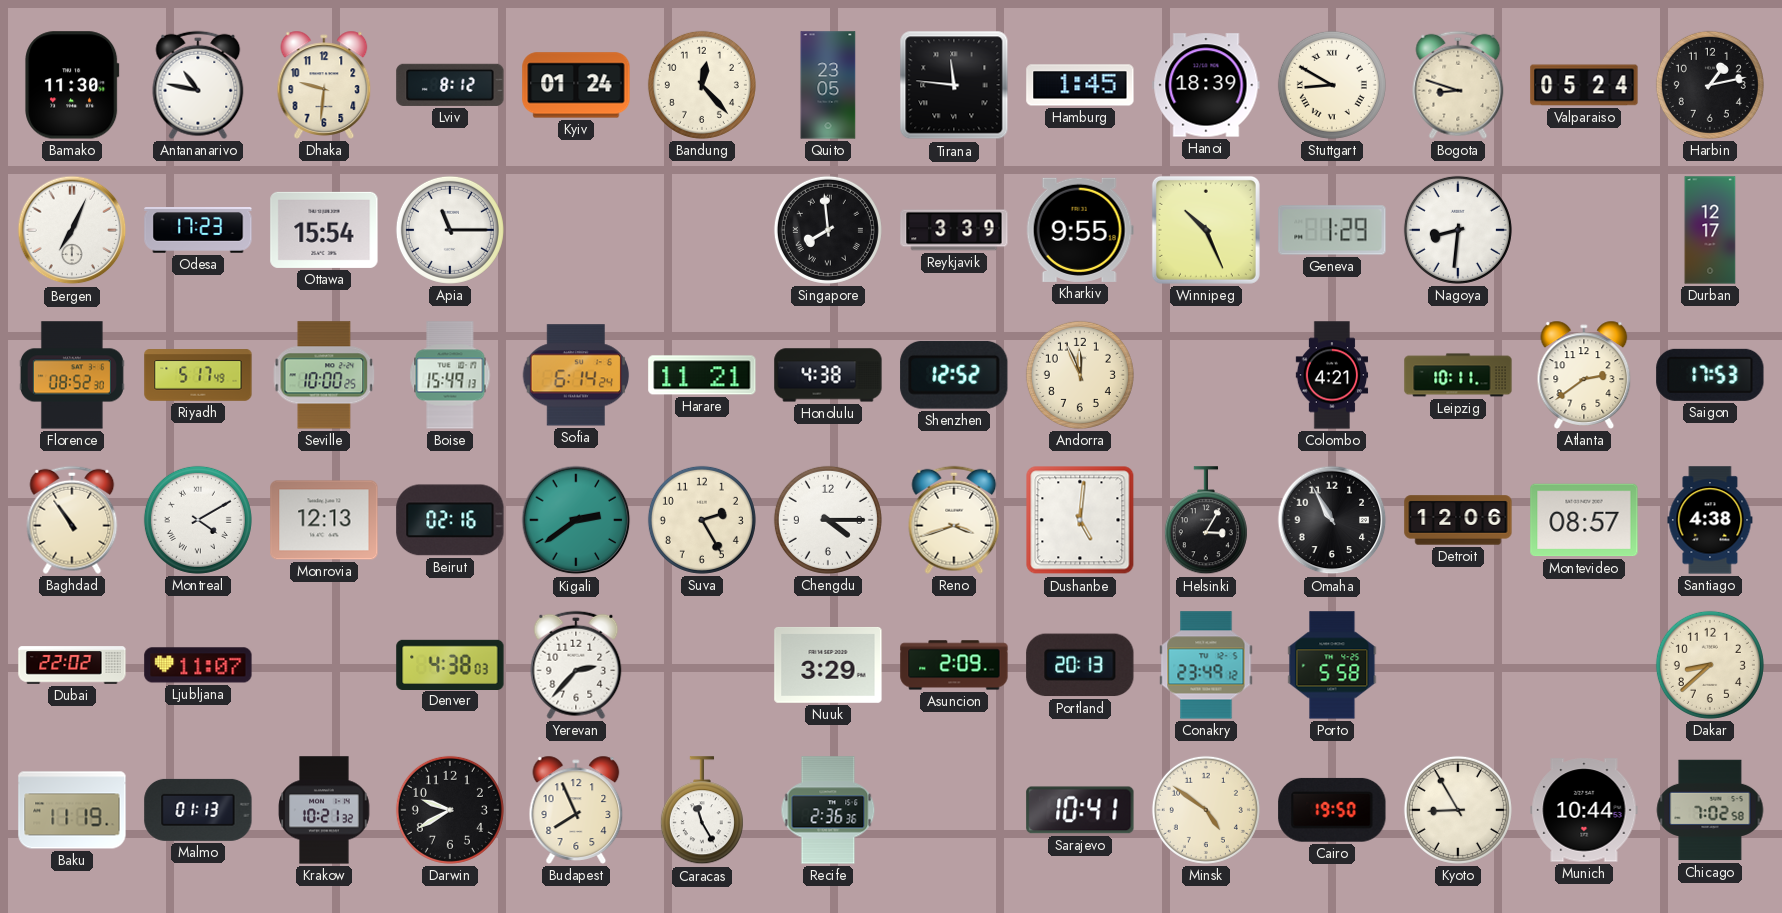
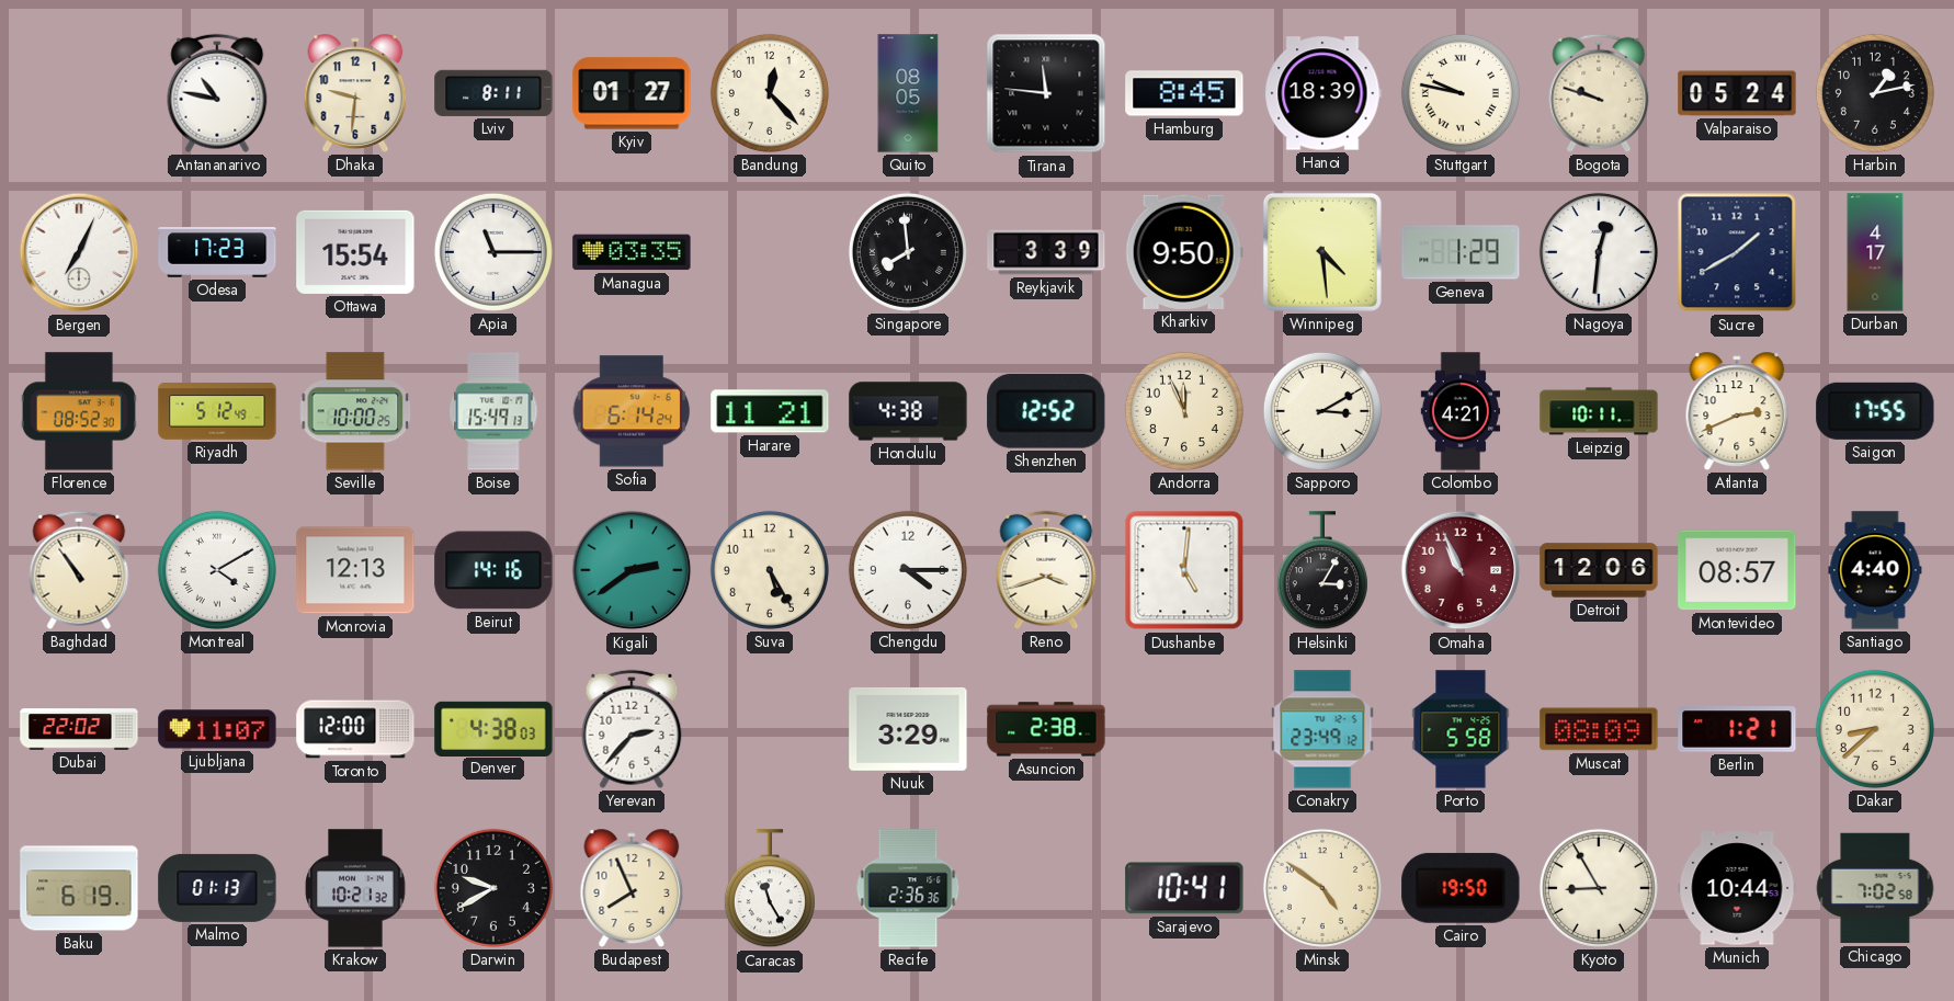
Bamako: 11:30 -> none (72, 85)
Lviv: 8:12 -> 8:11 (493, 93)
Kyiv: 01:24 -> 01:27 (632, 93)
Quito: 23:05 -> 08:05 (908, 93)
Hamburg: 1:45 -> 8:45 (1184, 93)
Stuttgart: 8:50 -> 9:47 (1461, 93)
Bogota: 8:48 -> 9:48 (1599, 93)
Managua: none -> 03:35 (632, 252)
Kharkiv: 9:55 -> 9:50 (1184, 252)
Winnipeg: 10:26 -> 4:29 (1322, 252)
Nagoya: 8:31 -> 12:31 (1599, 252)
Sucre: none -> 1:40 (1737, 252)
Durban: 12:17 -> 4:17 (1875, 252)
Riyadh: 5:17 -> 5:12 (217, 411)
Sapporo: none -> 3:10 (1322, 411)
Atlanta: 2:39 -> 2:41 (1737, 411)
Saigon: 17:53 -> 17:55 (1875, 411)
Beirut: 02:16 -> 14:16 (493, 570)
Suva: 2:25 -> 5:25 (770, 570)
Omaha: 10:55 -> 10:56 (1461, 570)
Omaha dial: black -> burgundy (1461, 570)
Santiago: 4:38 -> 4:40 (1875, 570)
Toronto: none -> 12:00 (355, 729)
Asuncion: 2:09 -> 2:38 (1046, 729)
Portland: 20:13 -> none (1080, 665)
Muscat: none -> 08:09 (1599, 729)
Berlin: none -> 1:21 (1737, 729)
Baku: 11:19 -> 6:19 (79, 888)
